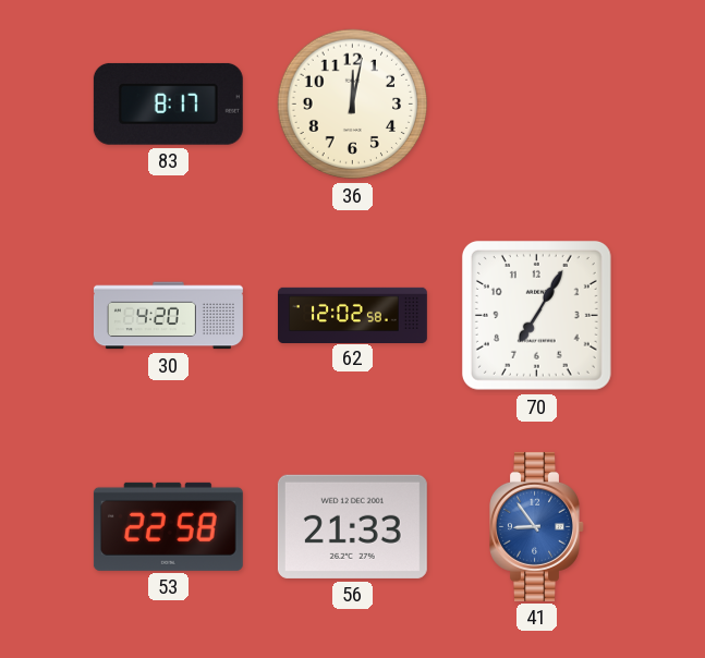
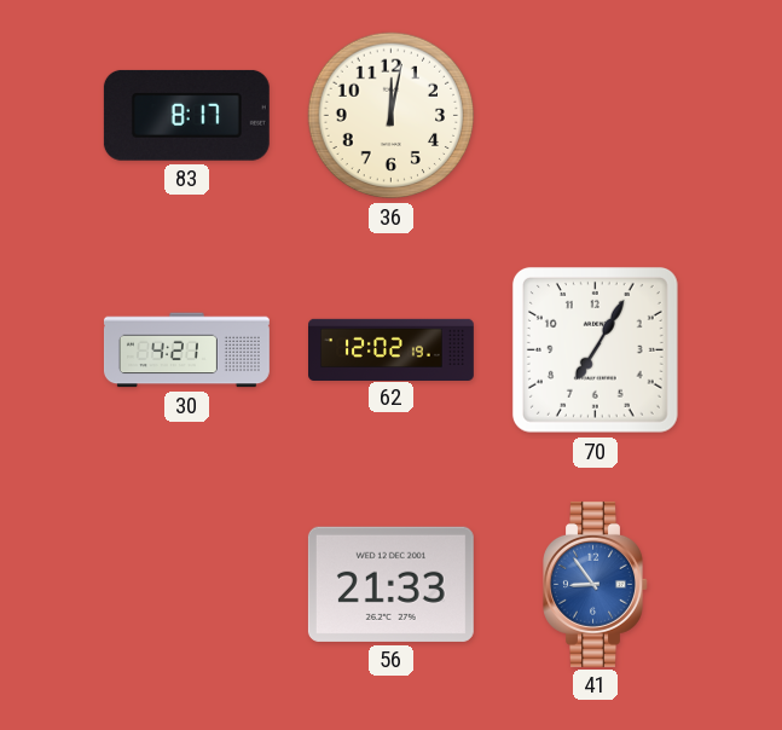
30: 4:20 -> 4:21 (186, 350)
62: 12:02:58 -> 12:02:19 (392, 349)
53: 22:58 -> none (168, 526)
